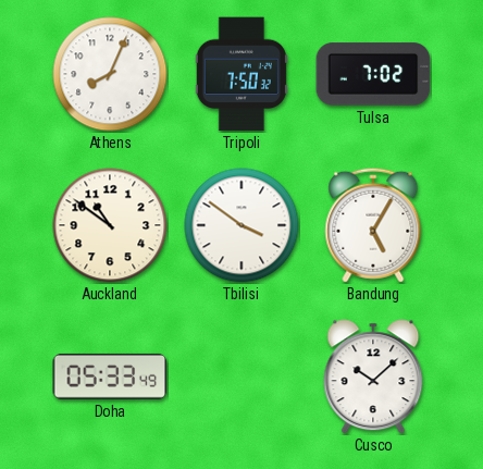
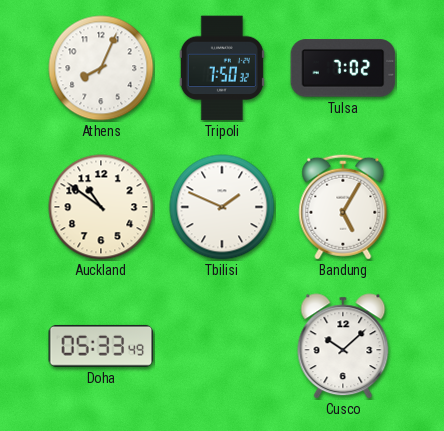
Tbilisi: 3:51 -> 1:49 (222, 207)
